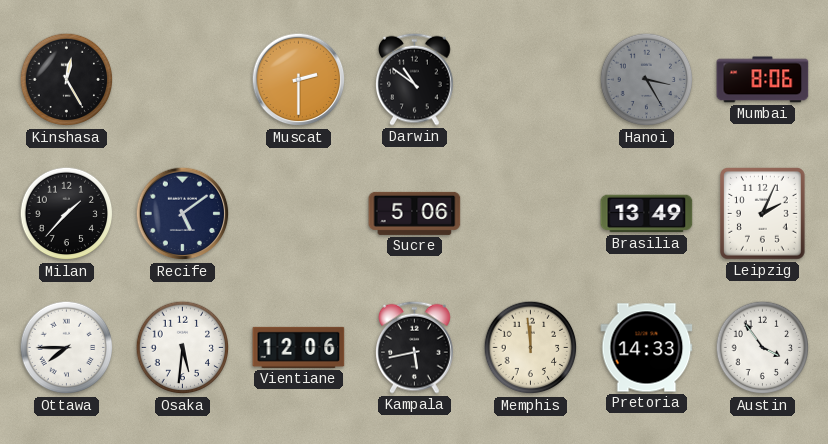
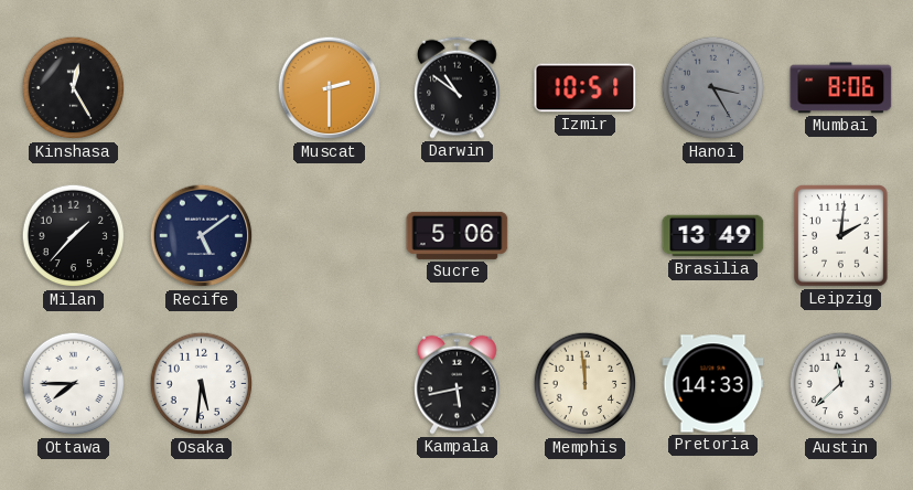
Izmir: none -> 10:51 (586, 88)
Leipzig: 2:04 -> 2:01 (841, 236)
Vientiane: 12:06 -> none (299, 347)
Austin: 3:54 -> 11:38 (841, 384)
